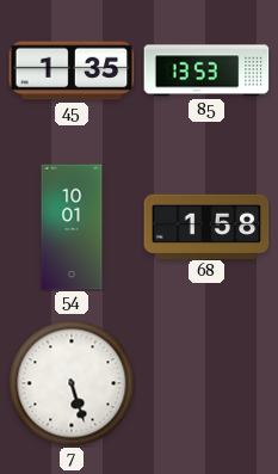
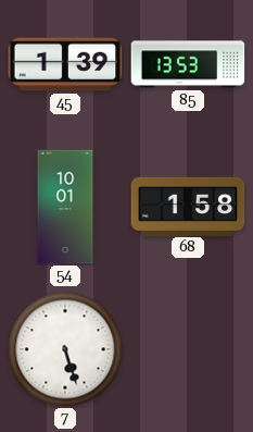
45: 1:35 -> 1:39 (65, 64)
